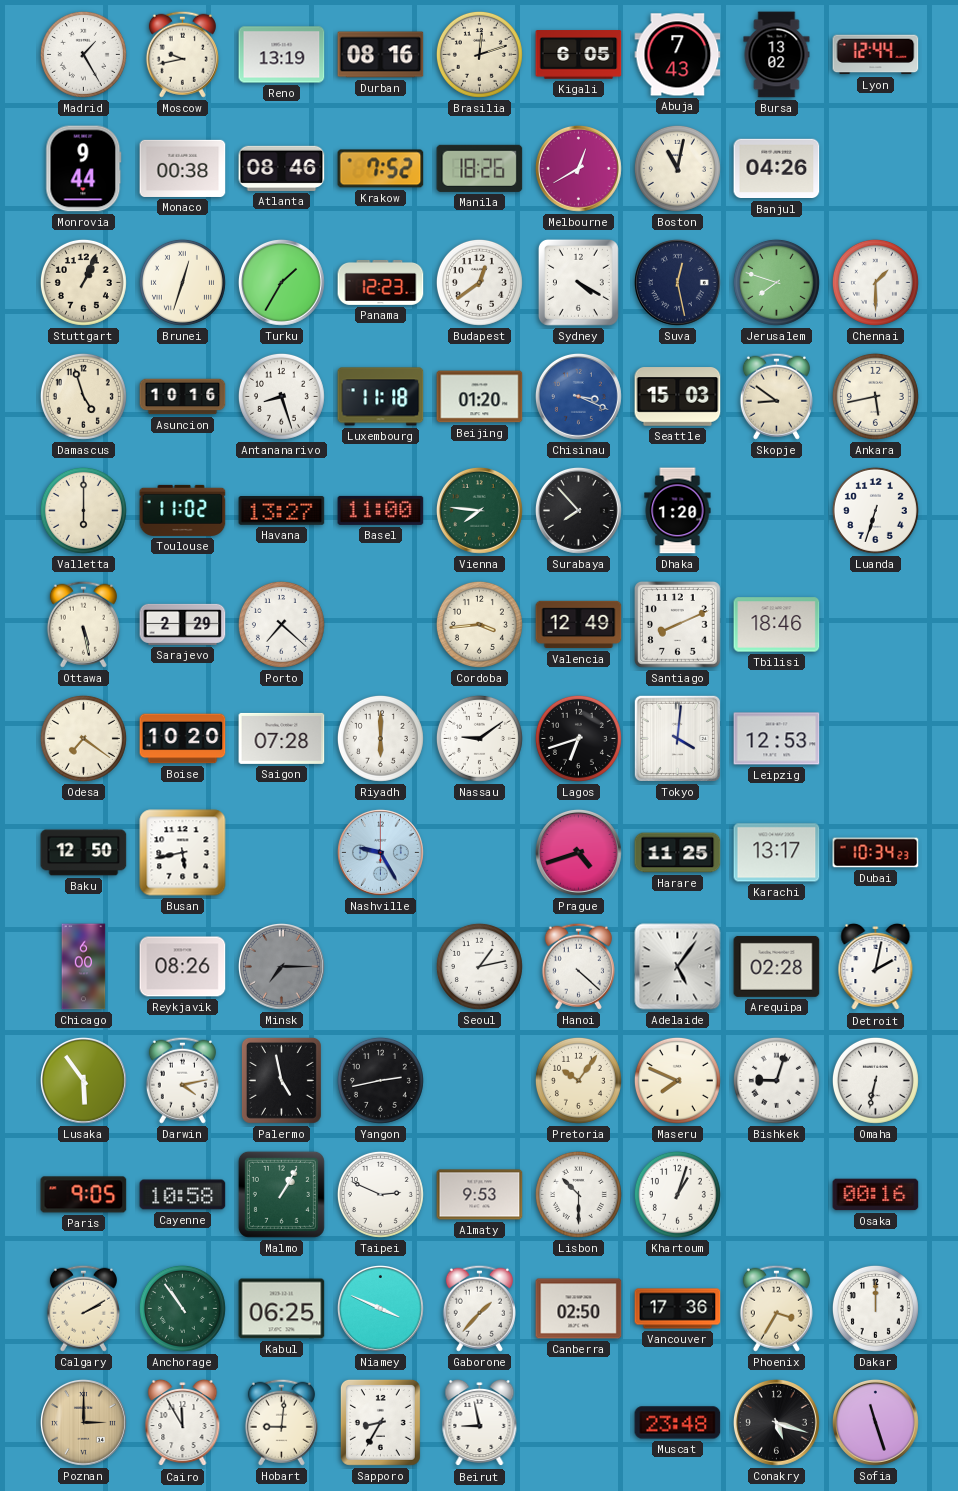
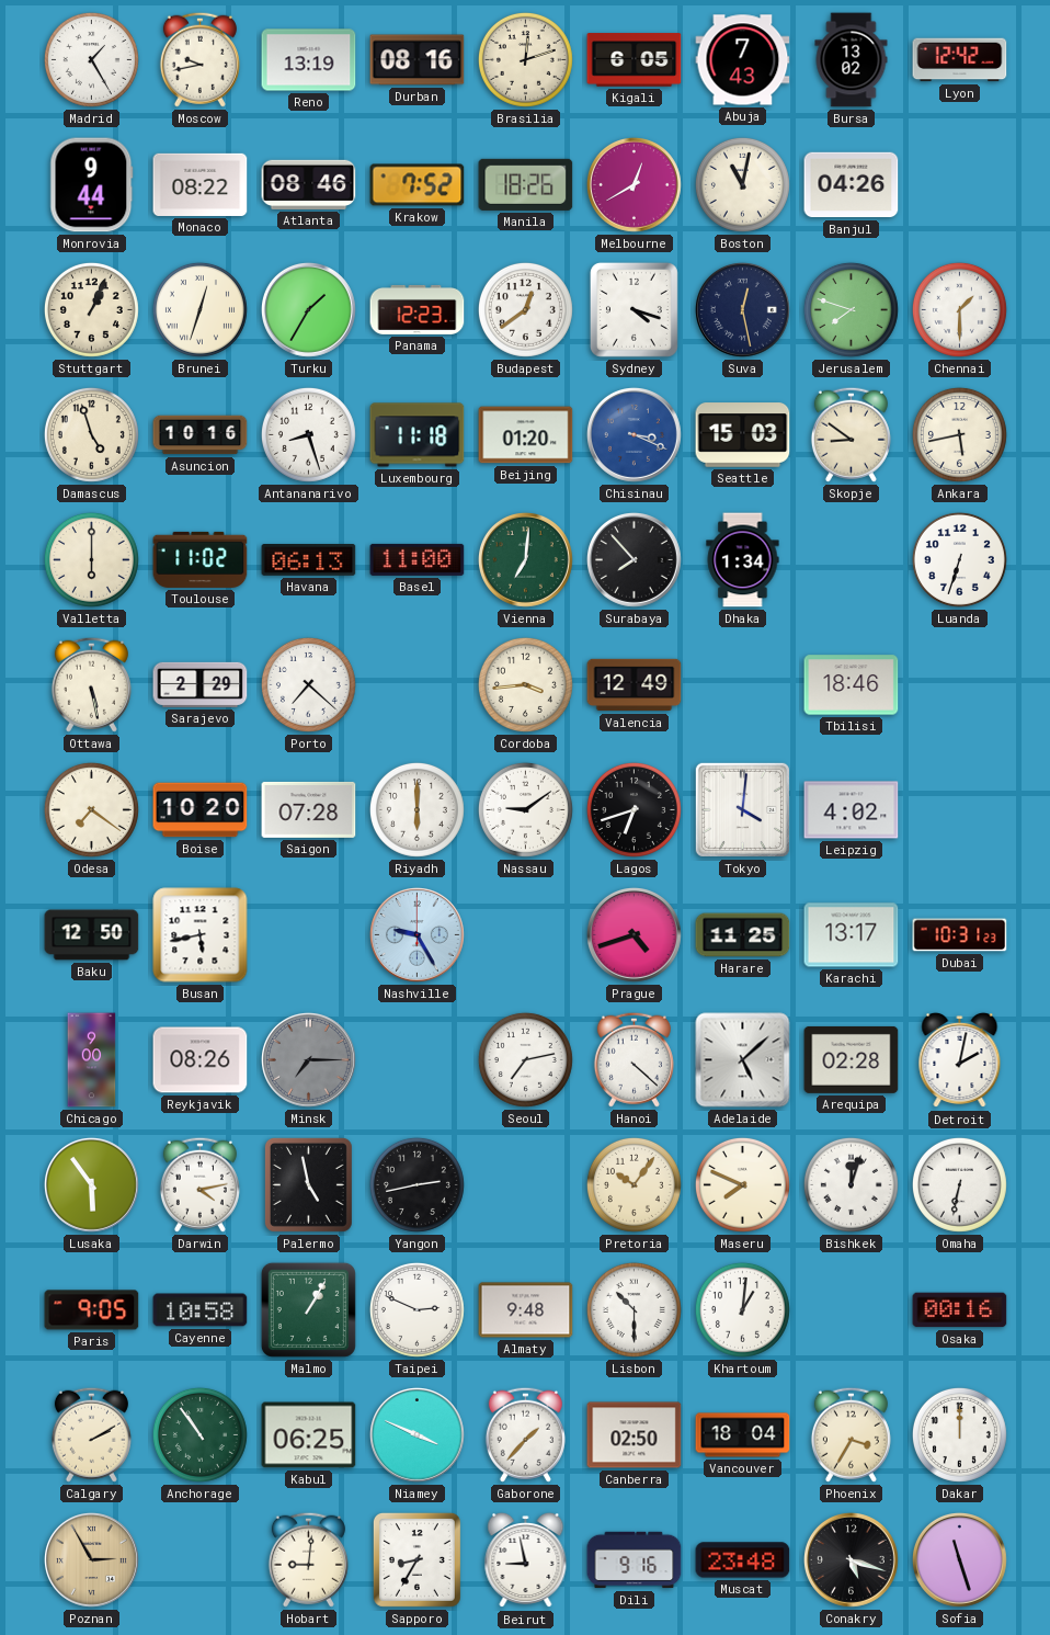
Lyon: 12:44 -> 12:42 (960, 60)
Monaco: 00:38 -> 08:22 (201, 184)
Sydney: 4:20 -> 4:18 (634, 309)
Havana: 13:27 -> 06:13 (309, 560)
Vienna: 7:46 -> 7:01 (525, 559)
Dhaka: 1:20 -> 1:34 (743, 560)
Santiago: 8:11 -> none (678, 625)
Leipzig: 12:53 -> 4:02 (852, 810)
Dubai: 10:34 -> 10:31 (960, 935)
Chicago: 6:00 -> 9:00 (92, 1060)
Seoul: 1:13 -> 7:13 (525, 1059)
Adelaide: 5:06 -> 5:08 (743, 1060)
Bishkek: 9:03 -> 12:03 (851, 1184)
Almaty: 9:53 -> 9:48 (526, 1310)
Khartoum: 1:03 -> 1:01 (742, 1309)
Vancouver: 17:36 -> 18:04 (743, 1435)
Poznan: 3:00 -> 2:55 (91, 1559)
Cairo: 11:55 -> none (183, 1423)
Dili: none -> 9:16 (635, 1560)
